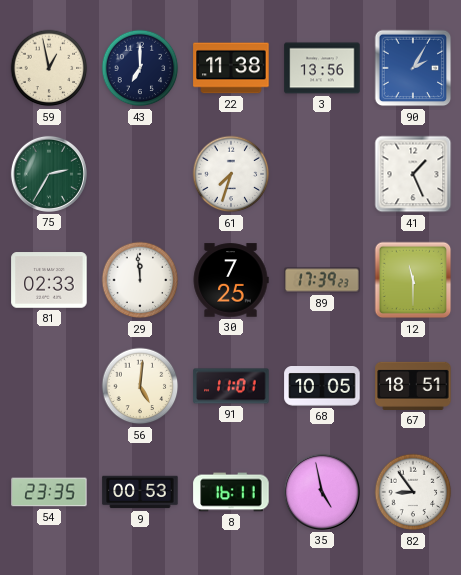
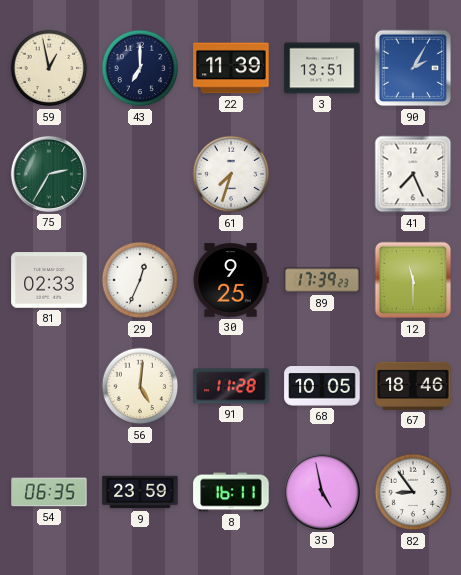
22: 11:38 -> 11:39 (231, 68)
3: 13:56 -> 13:51 (322, 68)
41: 1:26 -> 7:26 (413, 174)
29: 11:59 -> 12:34 (140, 280)
30: 7:25 -> 9:25 (231, 280)
91: 11:01 -> 11:28 (231, 386)
67: 18:51 -> 18:46 (413, 386)
54: 23:35 -> 06:35 (49, 492)
9: 00:53 -> 23:59 (140, 492)
